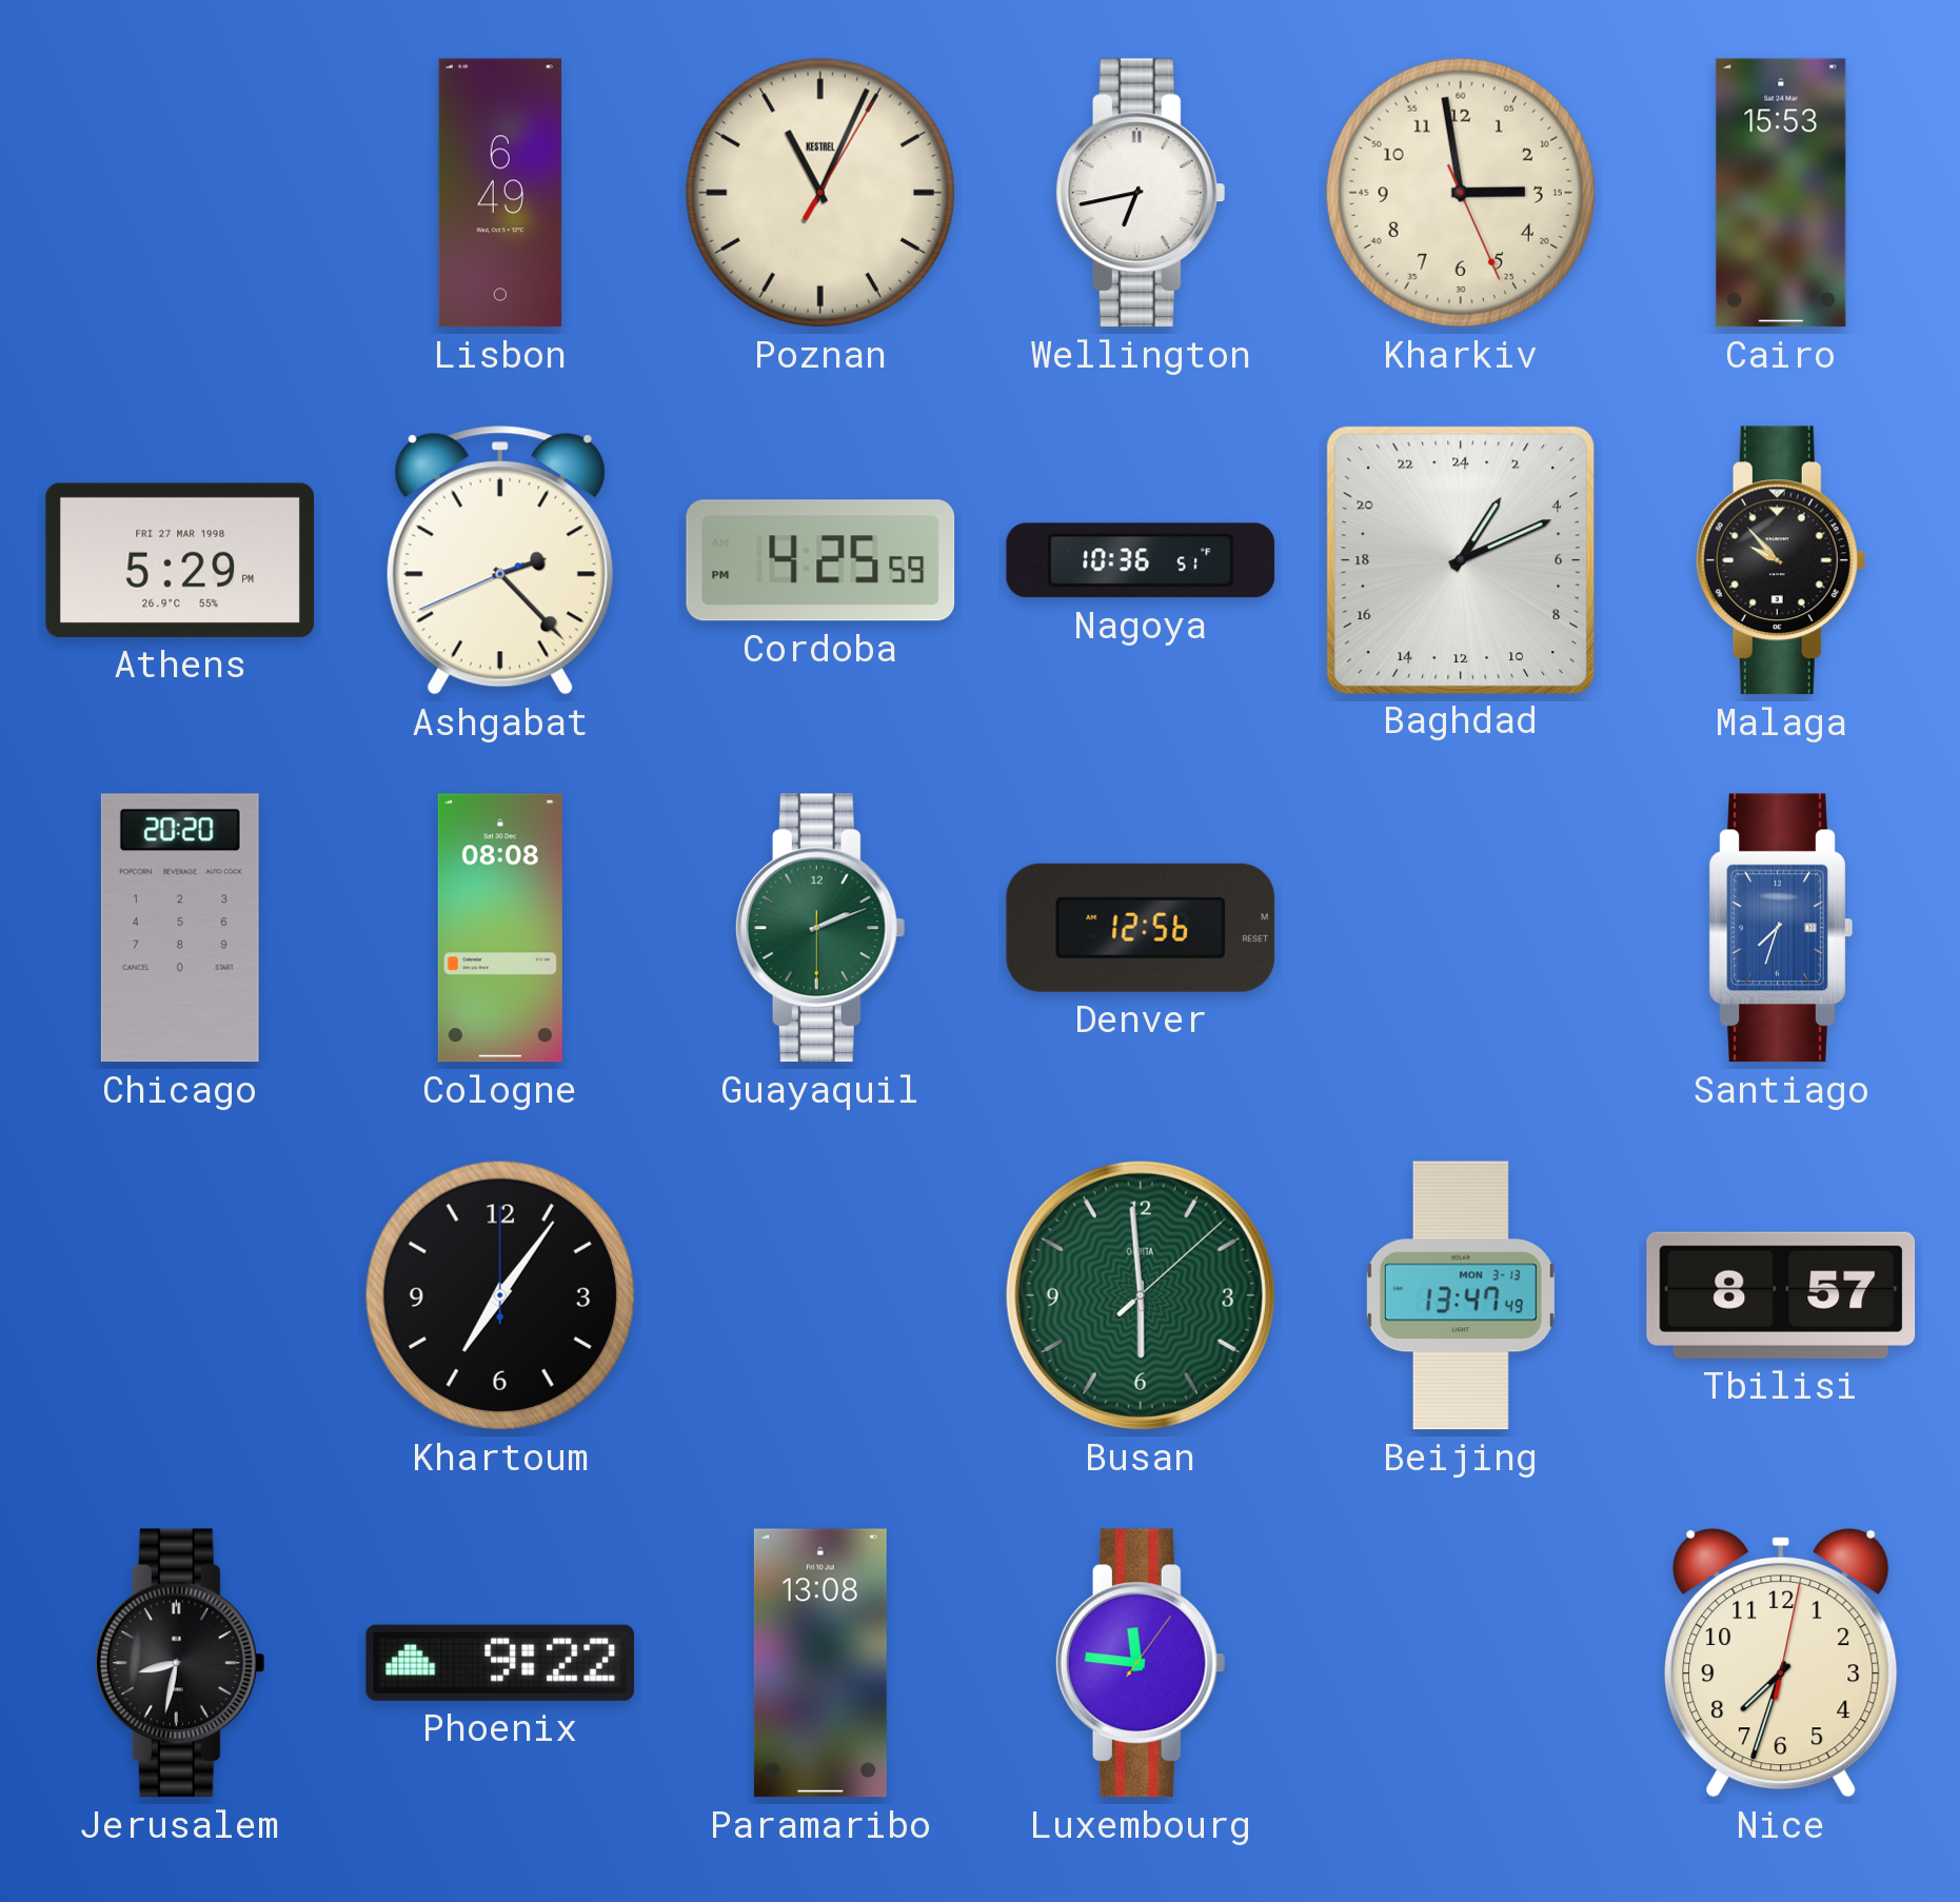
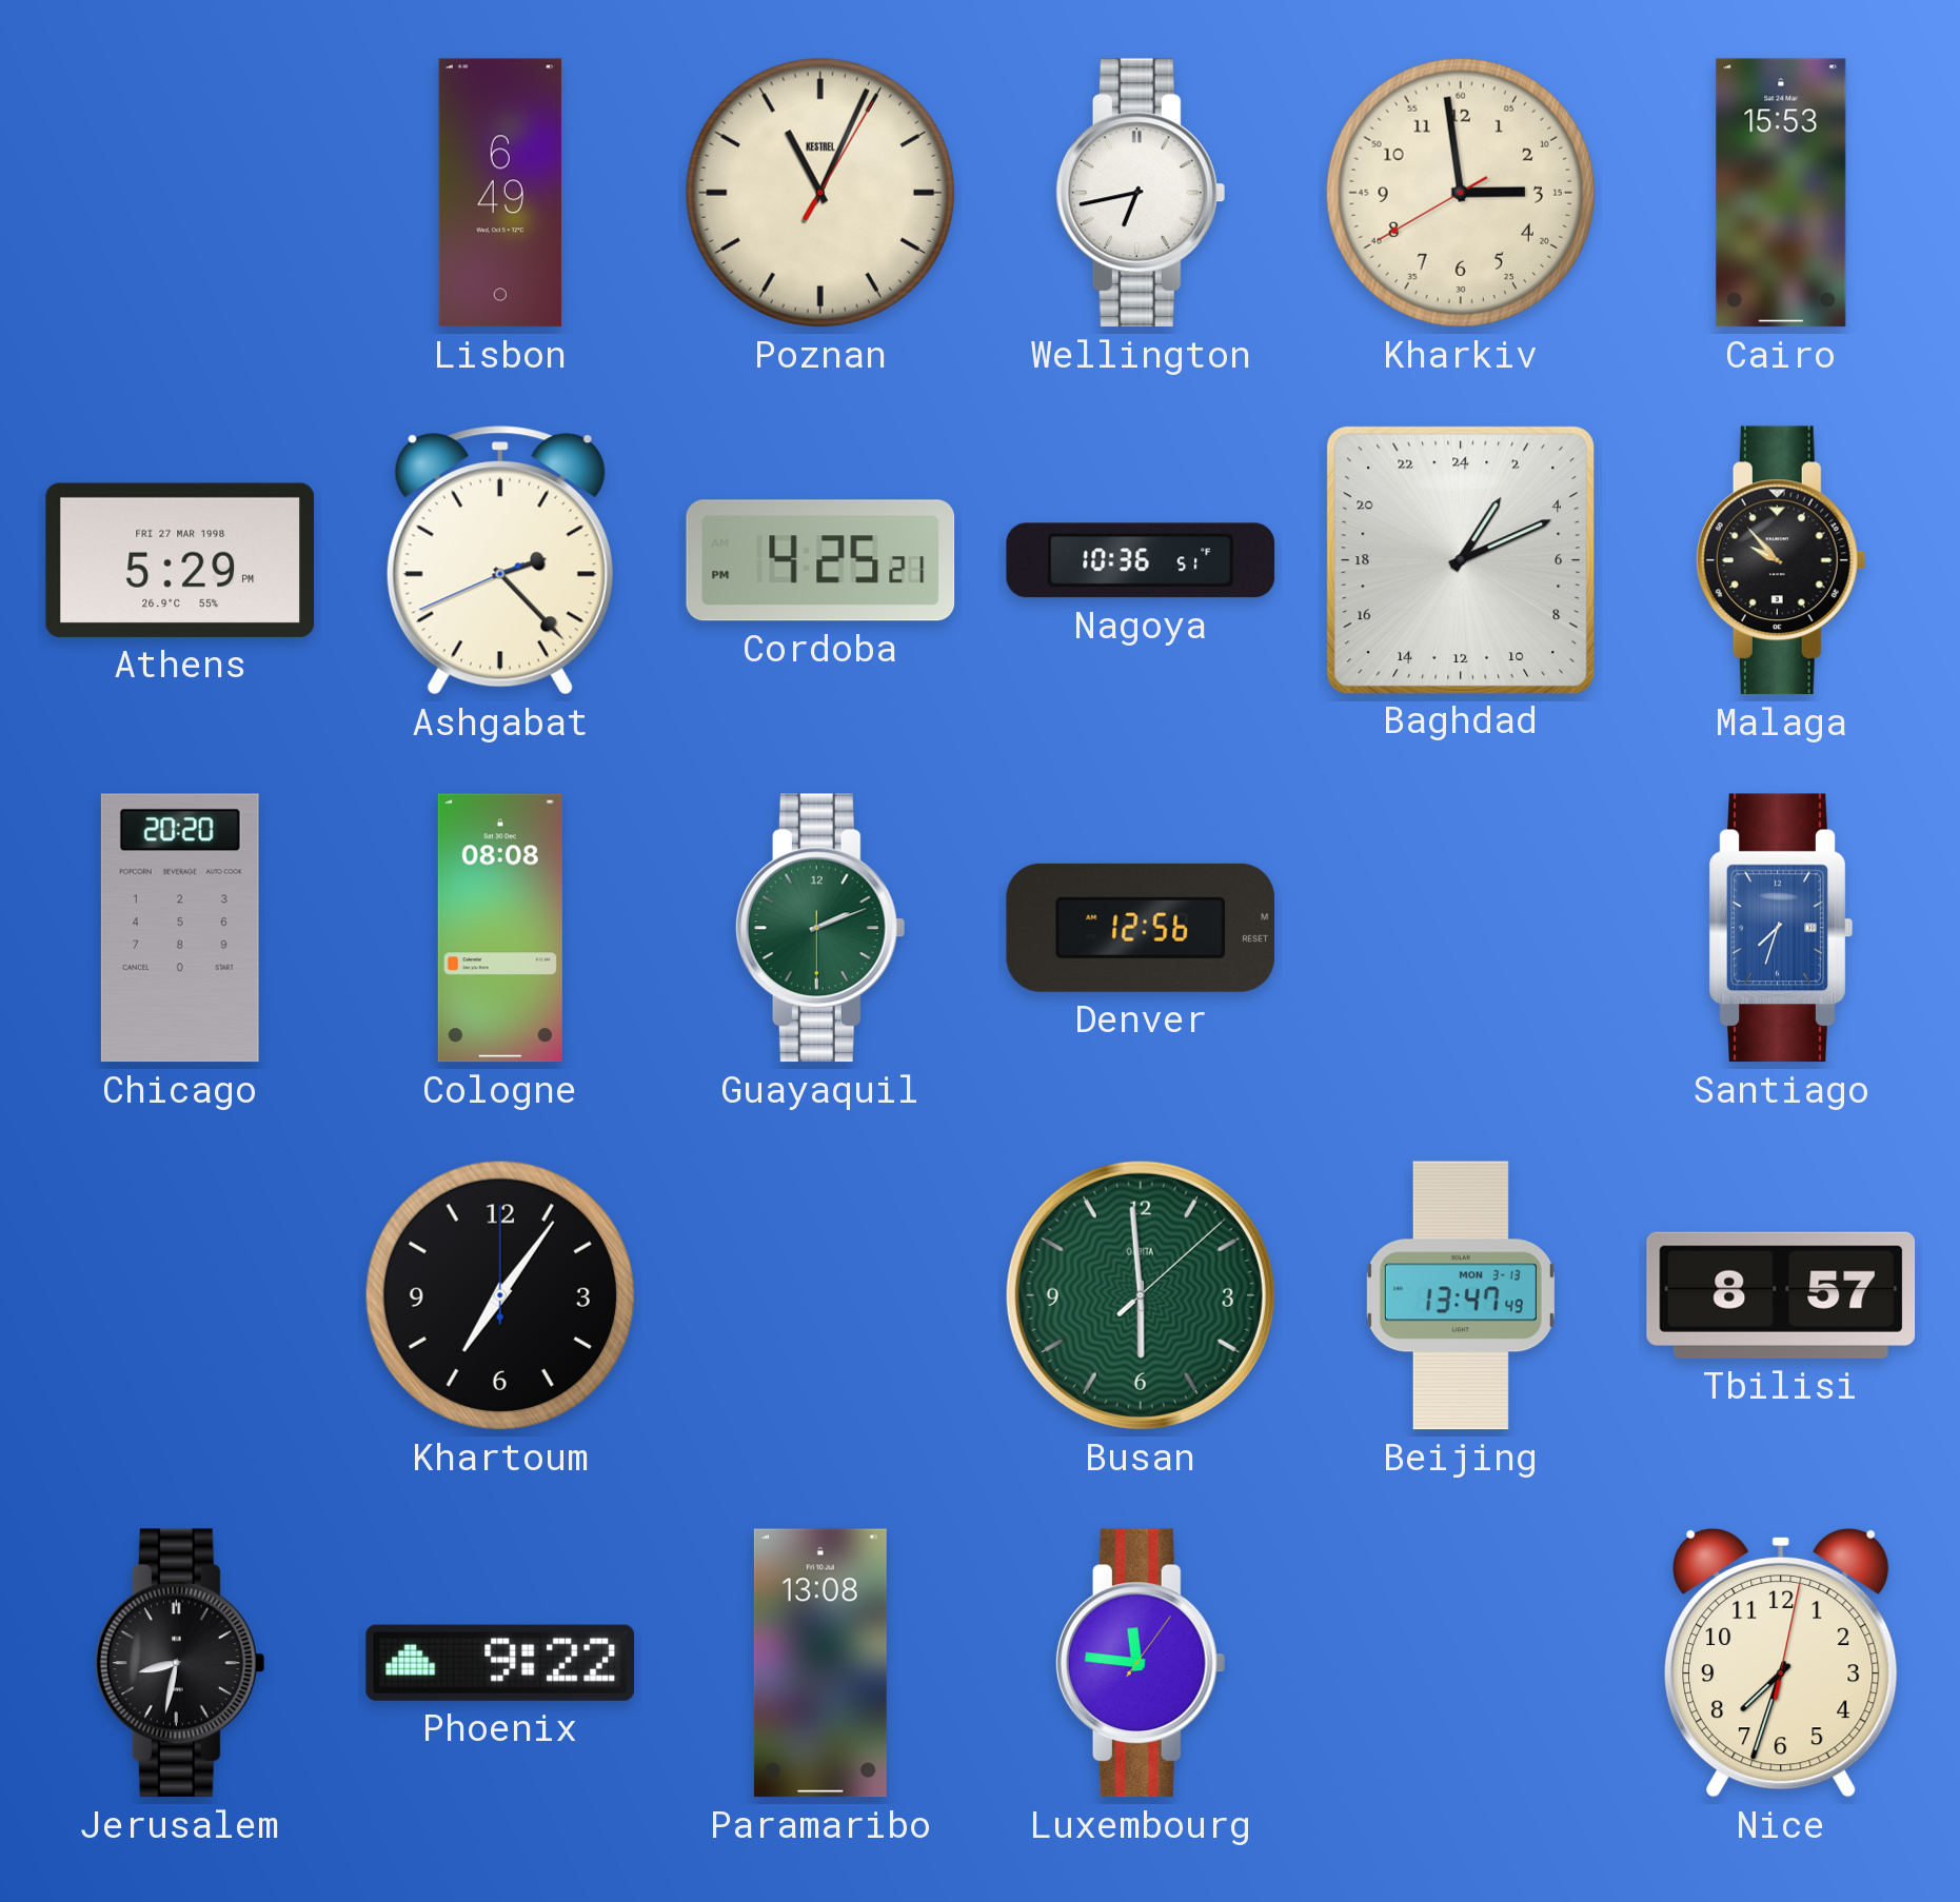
Kharkiv: 2:58:26 -> 2:58:40 (1461, 193)
Cordoba: 4:25:59 PM -> 4:25:21 PM (820, 560)
